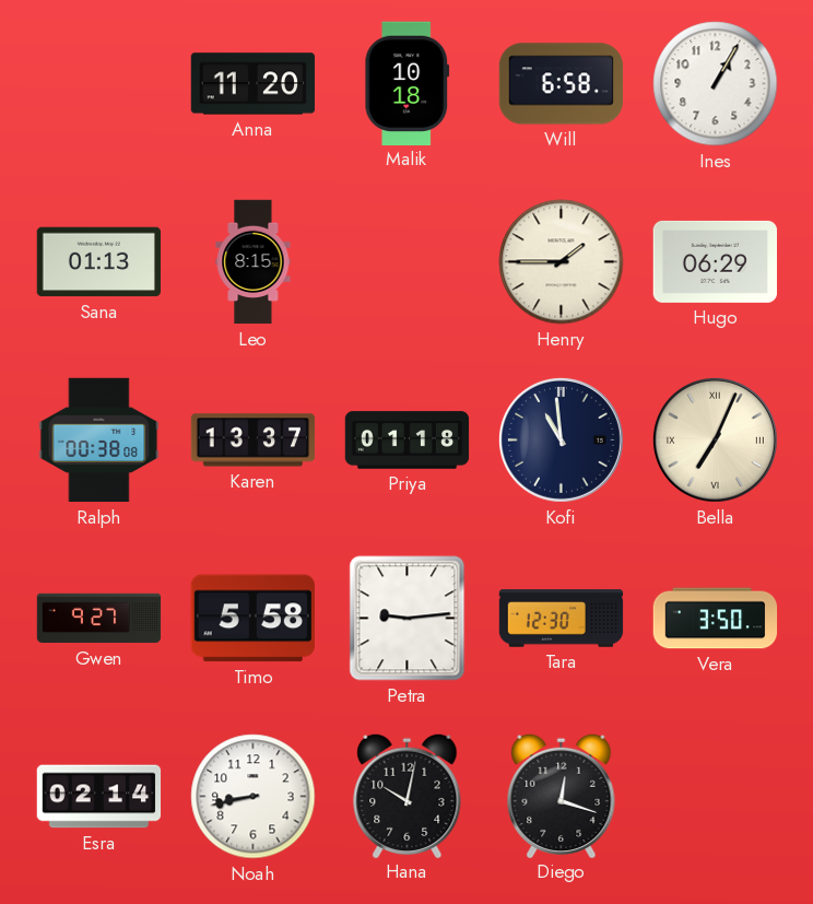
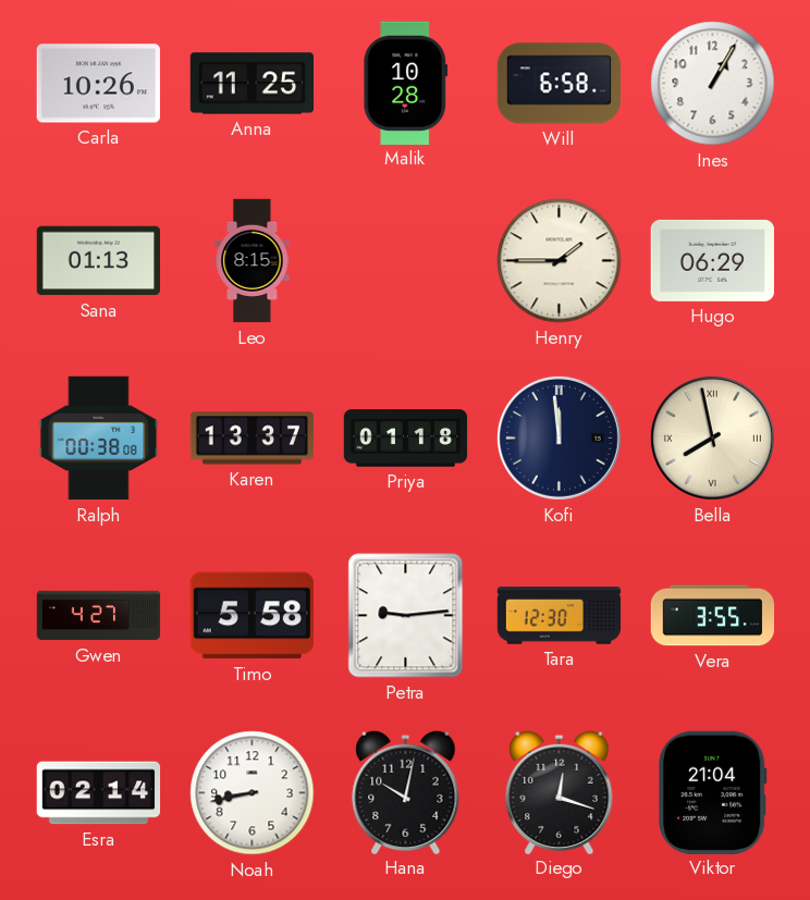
Carla: none -> 10:26 (98, 84)
Anna: 11:20 -> 11:25 (253, 84)
Malik: 10:18 -> 10:28 (406, 83)
Kofi: 10:59 -> 11:59 (559, 437)
Bella: 7:04 -> 7:58 (712, 437)
Gwen: 9:27 -> 4:27 (99, 616)
Vera: 3:50 -> 3:55 (713, 616)
Viktor: none -> 21:04 (712, 792)
